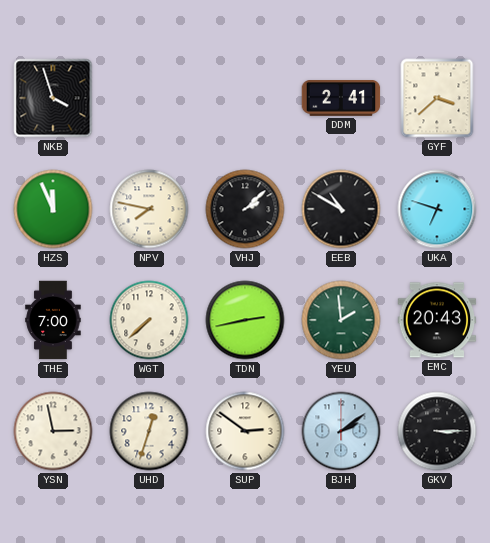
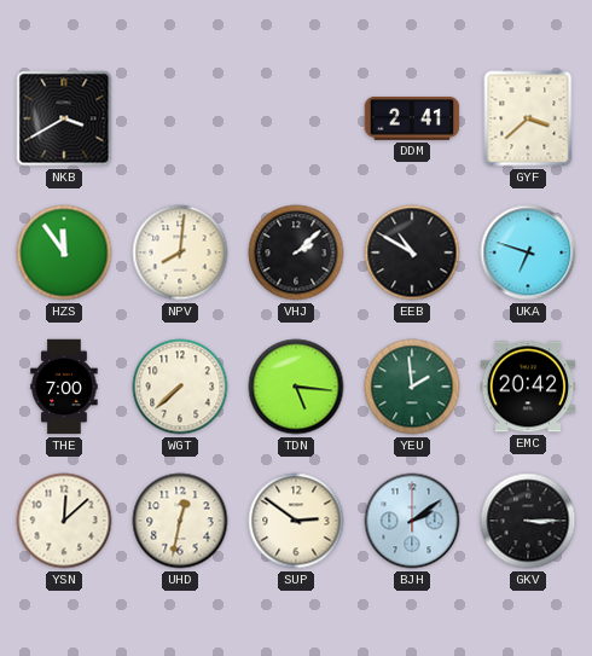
NKB: 3:57 -> 3:40 (64, 118)
HZS: 11:56 -> 11:54 (64, 252)
NPV: 7:47 -> 8:01 (180, 252)
TDN: 2:43 -> 5:16 (296, 387)
EMC: 20:43 -> 20:42 (528, 387)
YSN: 2:58 -> 12:08 (64, 521)
UHD: 12:33 -> 12:32 (180, 521)
